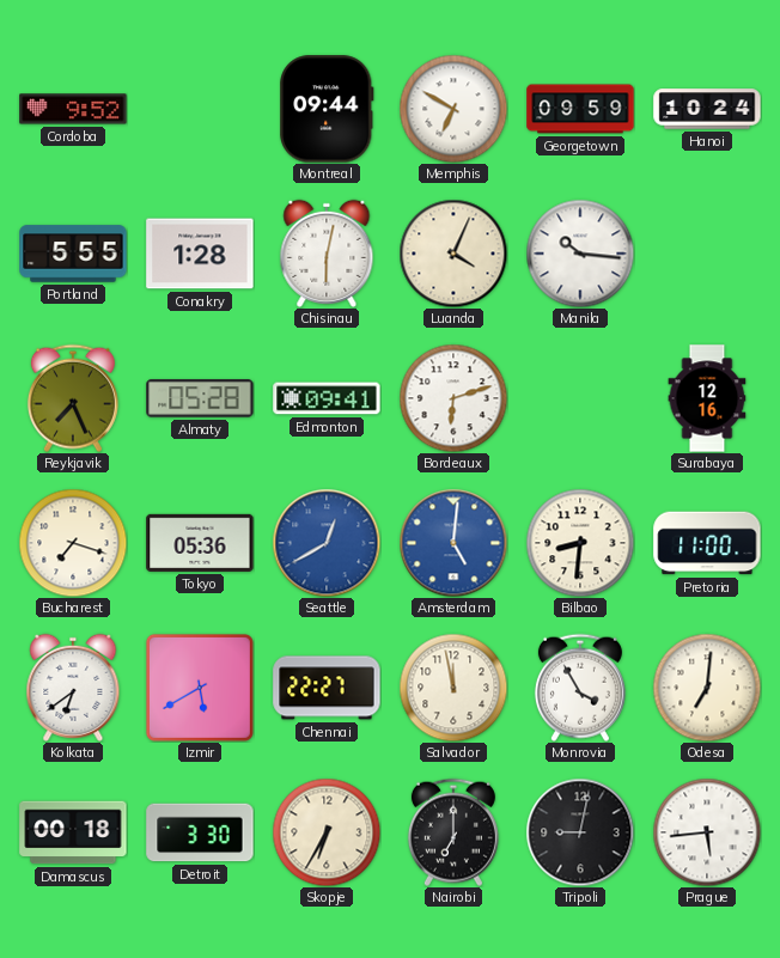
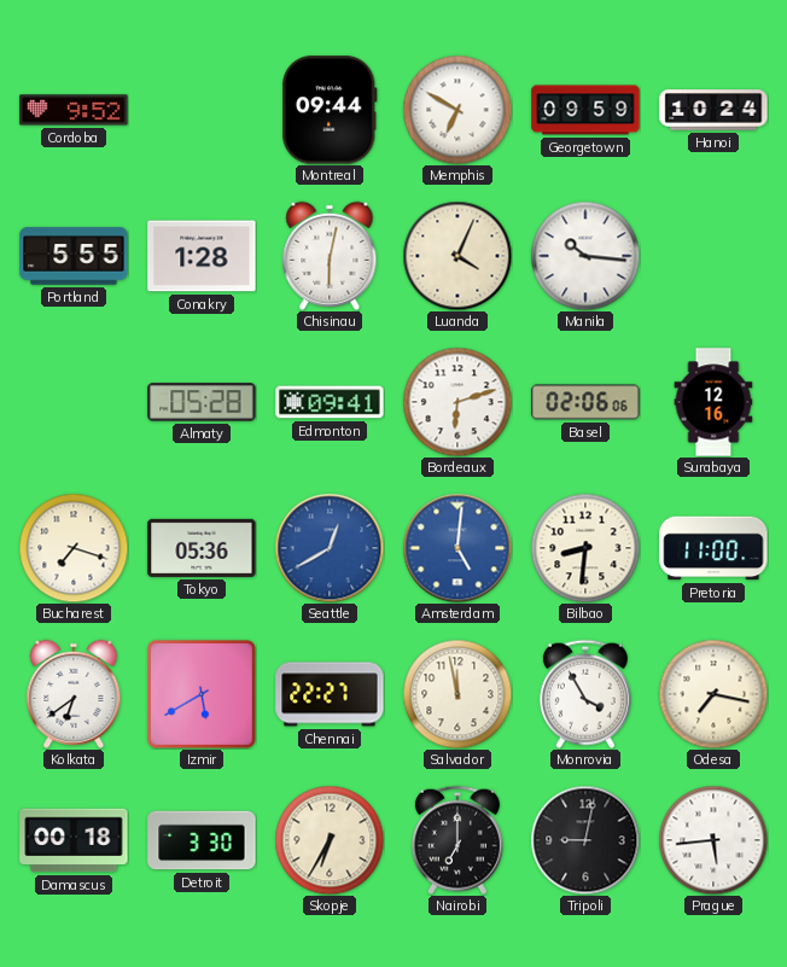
Reykjavik: 7:26 -> none (73, 398)
Basel: none -> 02:06 (585, 402)
Odesa: 7:01 -> 7:17 (713, 694)
